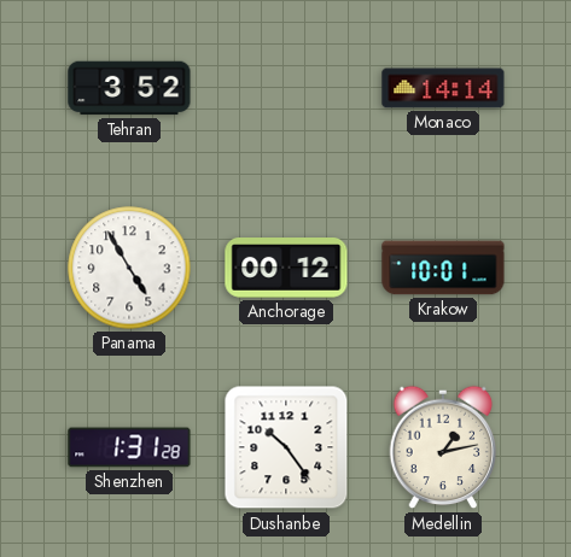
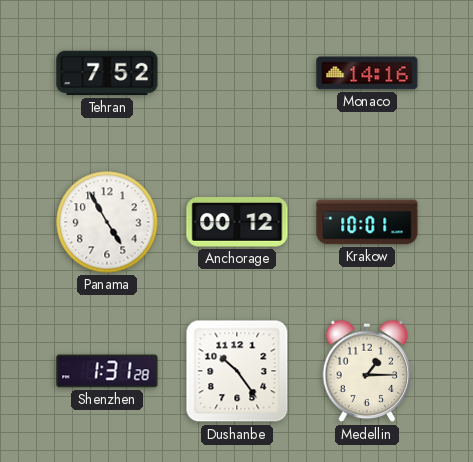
Tehran: 3:52 -> 7:52 (107, 73)
Monaco: 14:14 -> 14:16 (367, 73)
Medellin: 1:13 -> 1:15 (367, 371)
